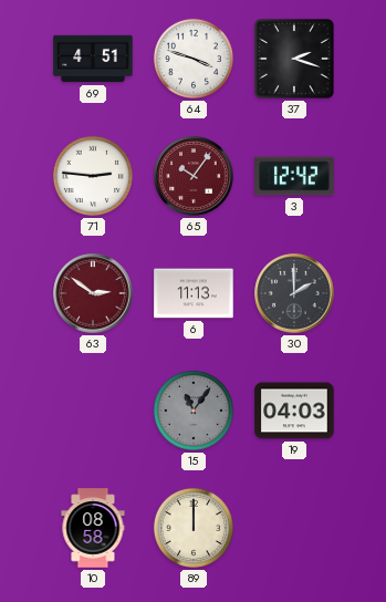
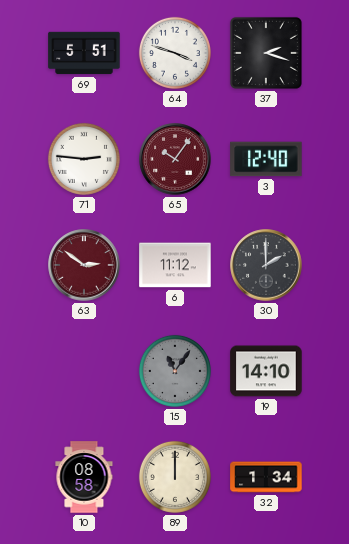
69: 4:51 -> 5:51 (84, 53)
3: 12:42 -> 12:40 (266, 159)
6: 11:13 -> 11:12 (175, 265)
19: 04:03 -> 14:10 (266, 371)
32: none -> 1:34 (266, 477)
